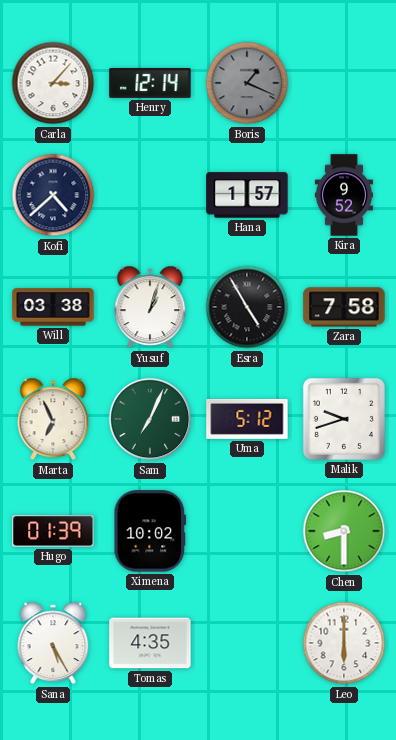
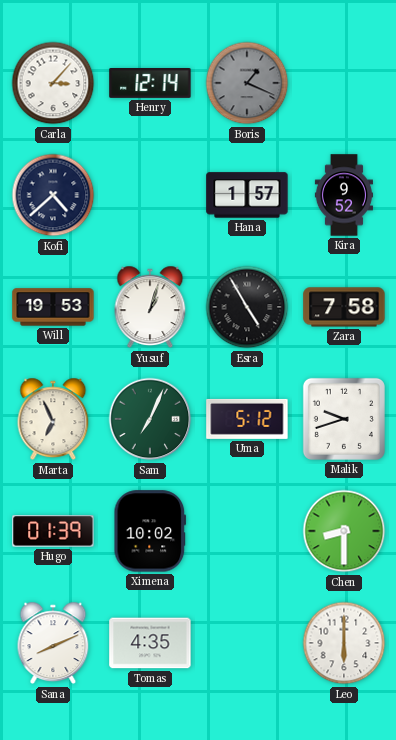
Will: 03:38 -> 19:53 (53, 307)
Sana: 5:25 -> 8:11 (53, 643)
